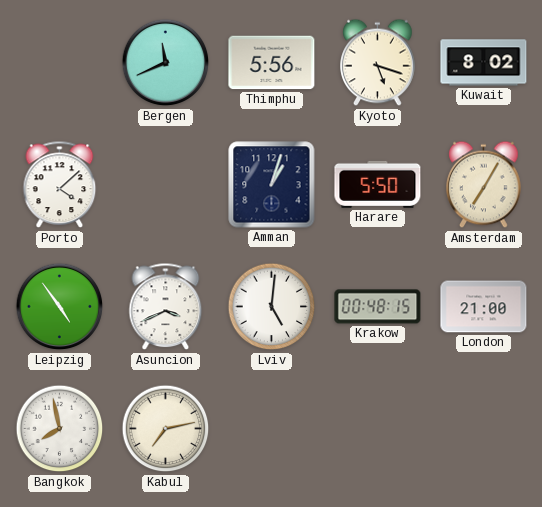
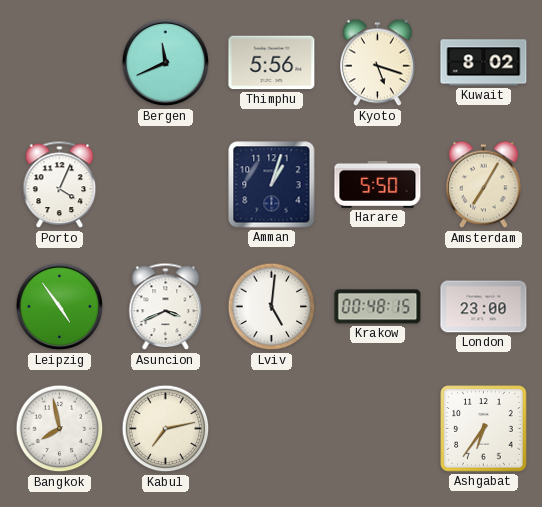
Porto: 4:08 -> 4:04 (60, 185)
London: 21:00 -> 23:00 (484, 307)
Ashgabat: none -> 6:36 (484, 429)
